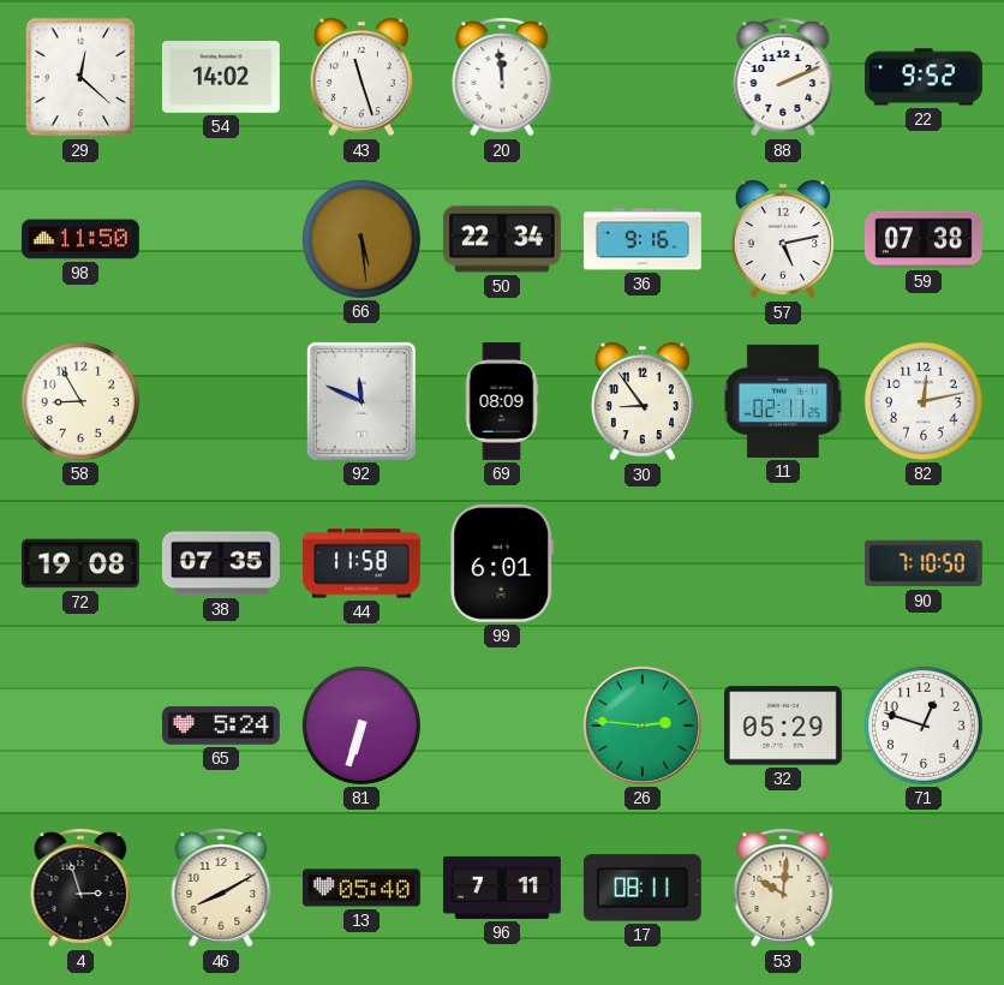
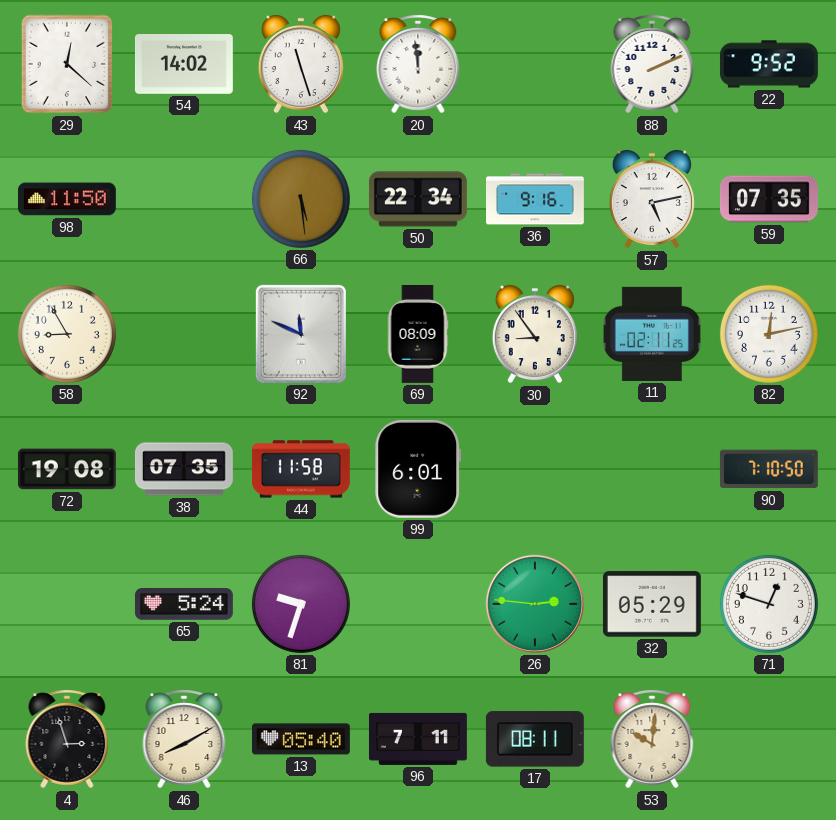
59: 07:38 -> 07:35 (769, 199)
81: 6:33 -> 9:33 (301, 604)
